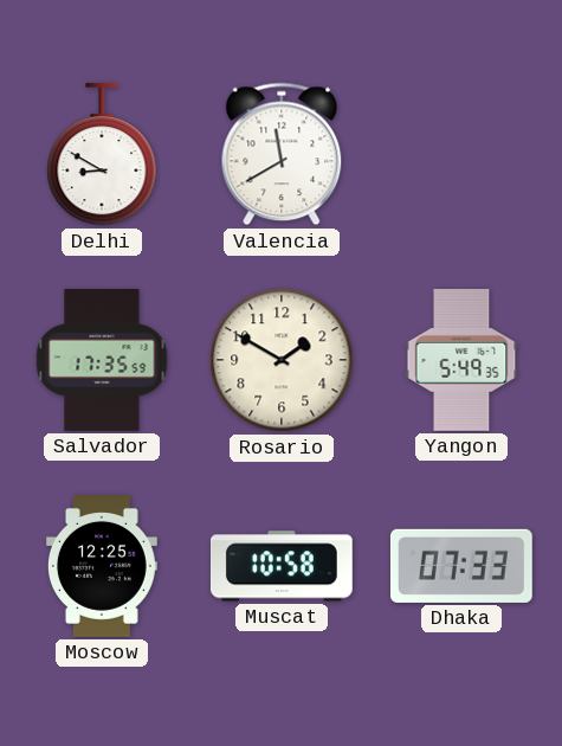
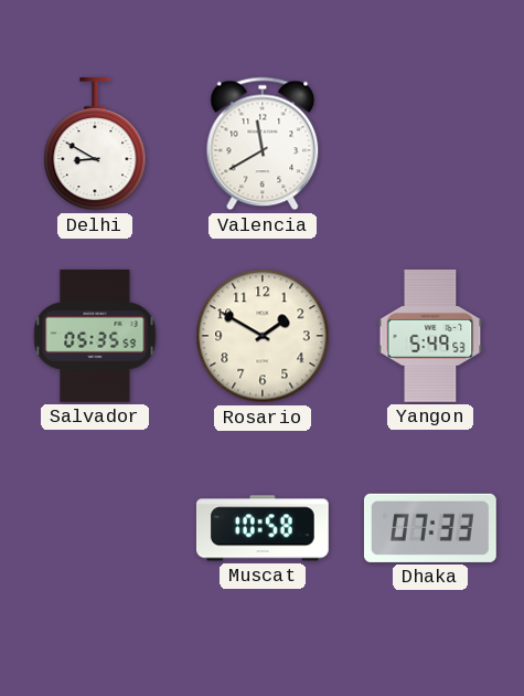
Salvador: 17:35 -> 05:35 (95, 337)
Yangon: 5:49:35 -> 5:49:53 (430, 336)
Moscow: 12:25 -> none (102, 567)
